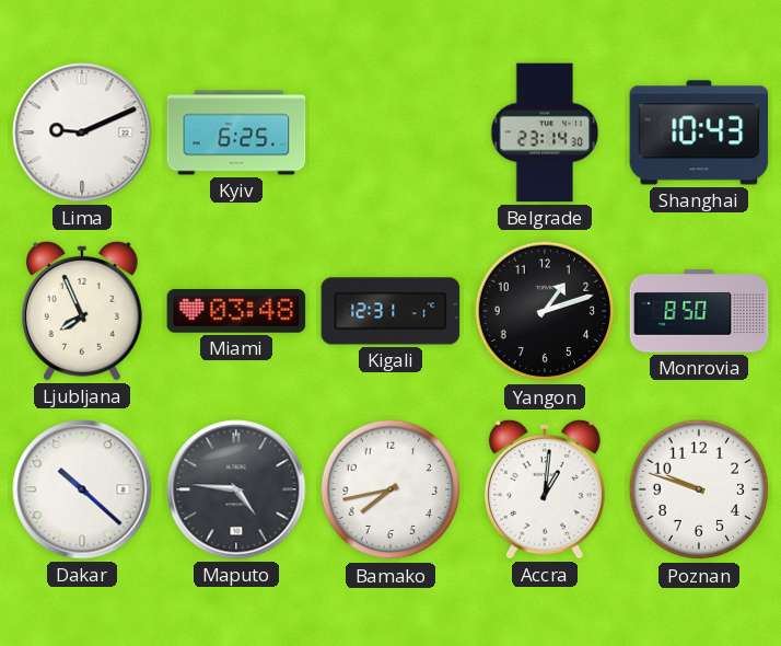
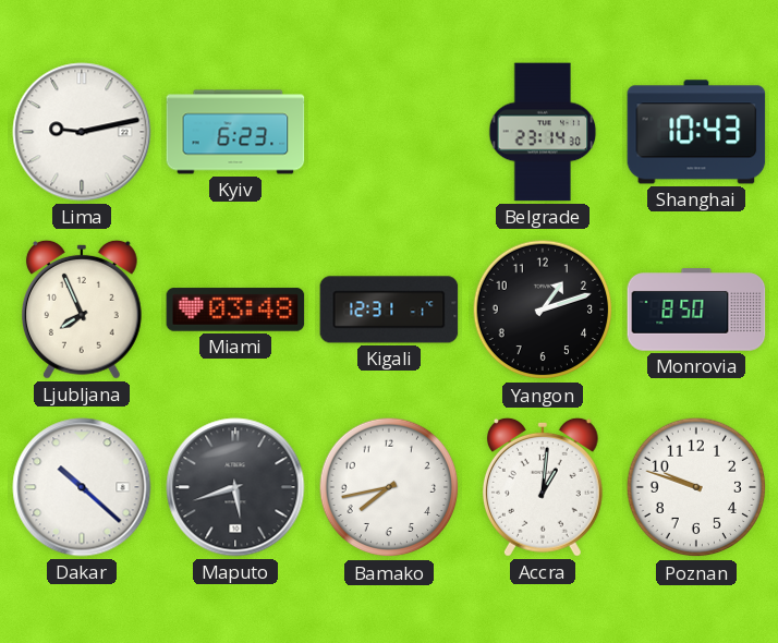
Lima: 9:11 -> 9:13 (82, 132)
Kyiv: 6:25 -> 6:23 (235, 132)
Maputo: 4:46 -> 5:42 (235, 487)
